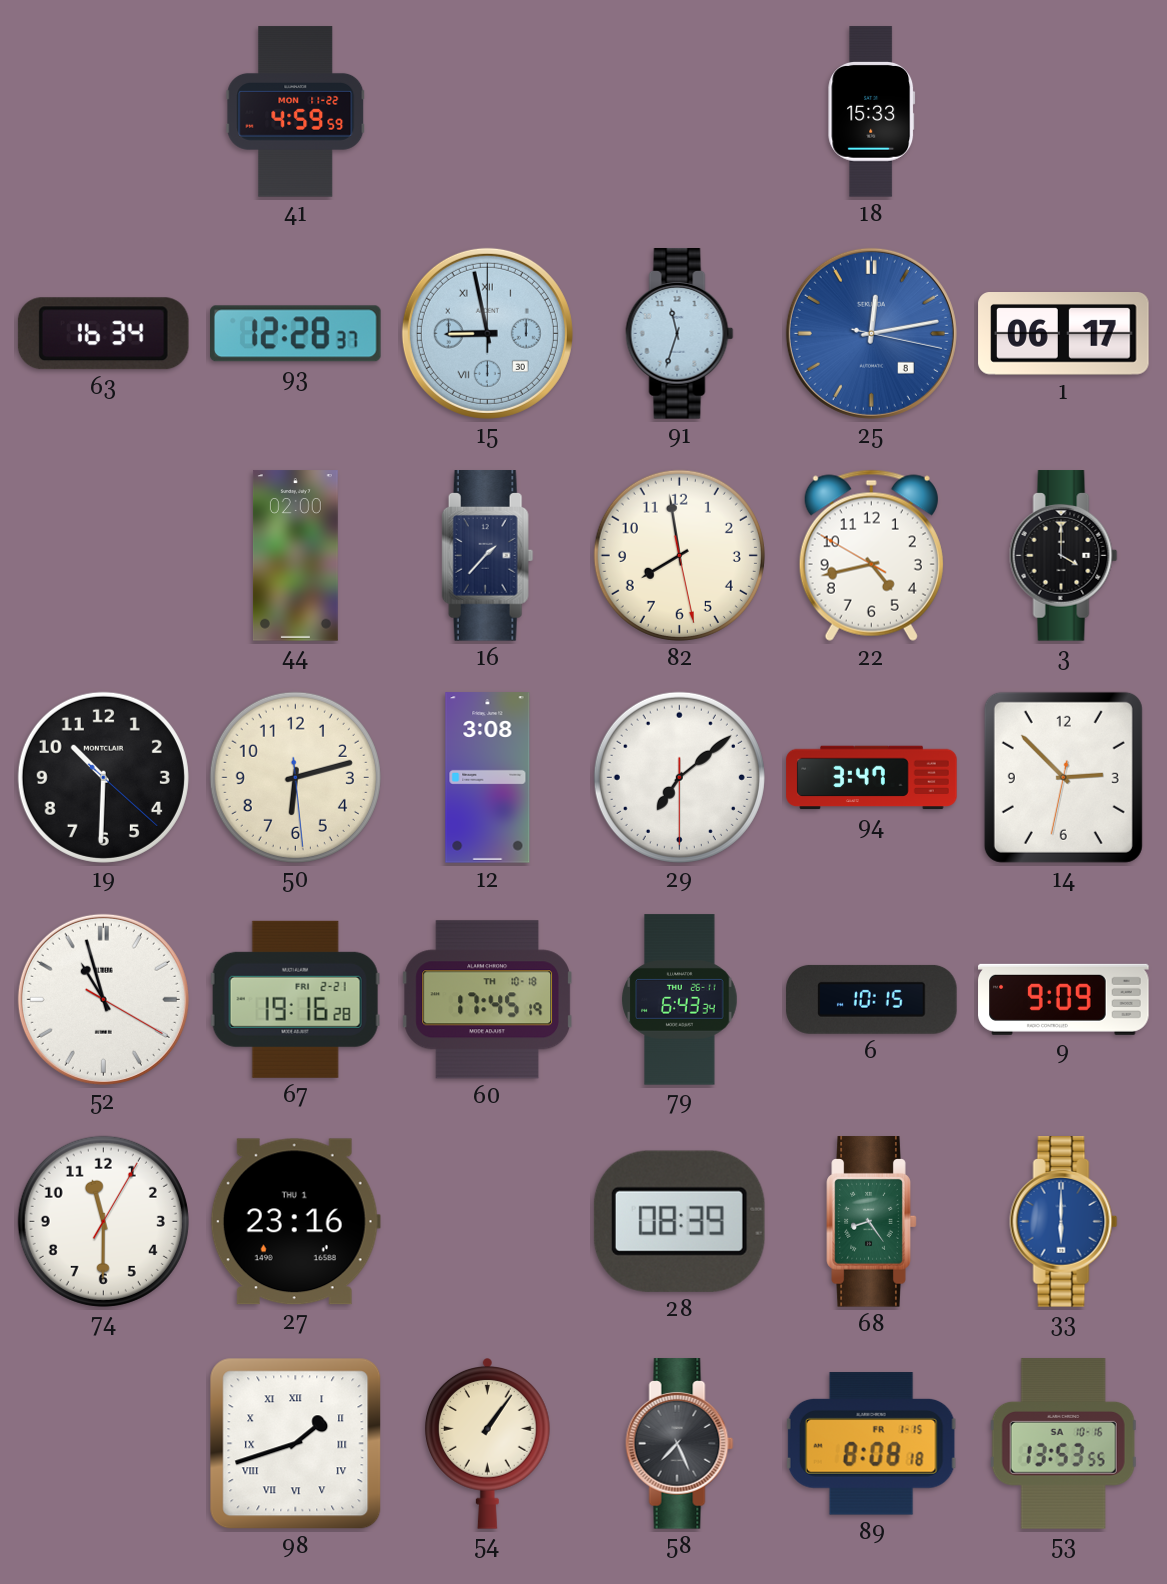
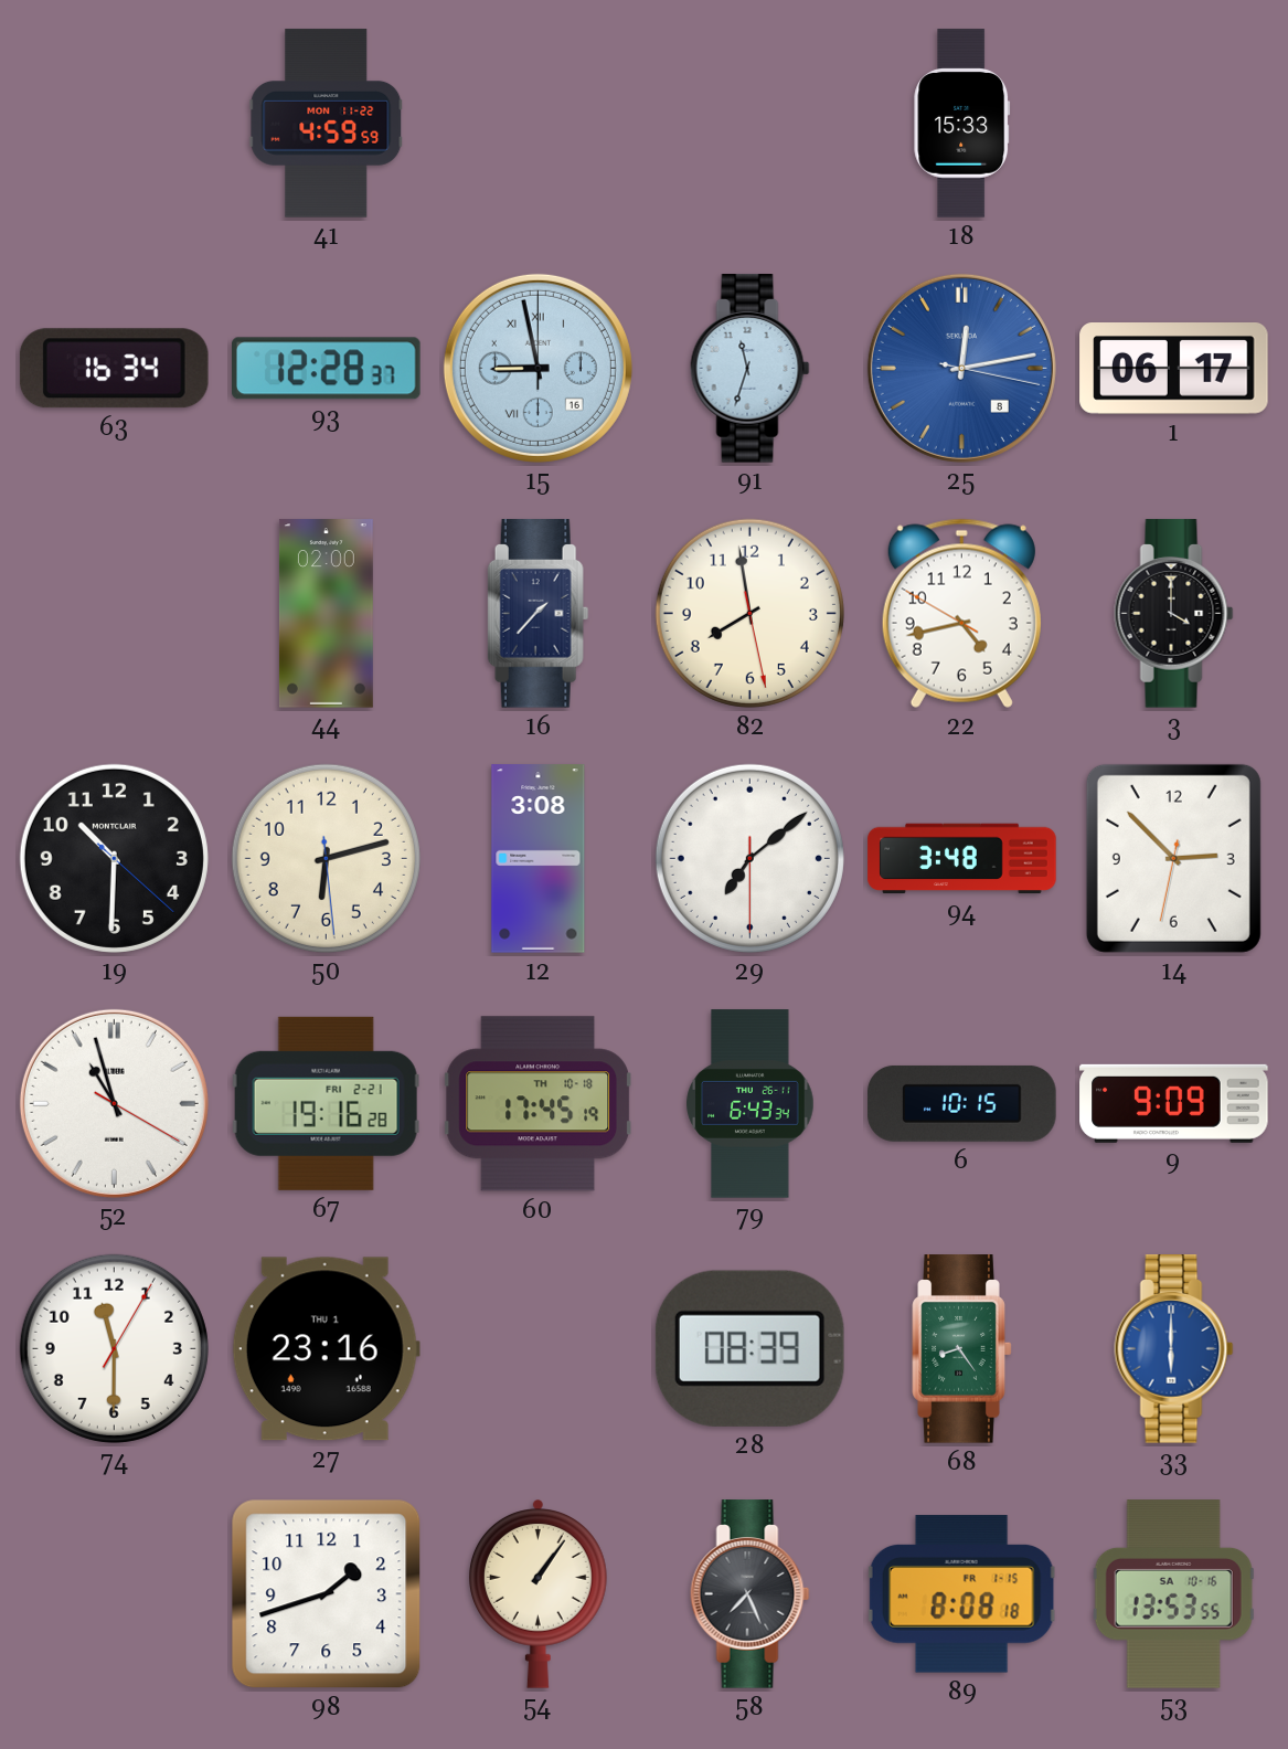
15 date: 30 -> 16 (537, 368)
94: 3:47 -> 3:48 (962, 859)
98 numerals: Roman -> Arabic (327, 1594)
